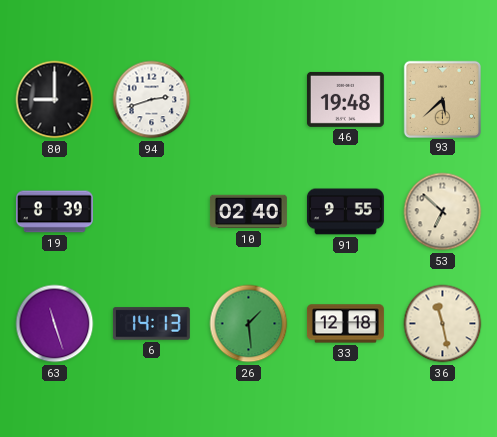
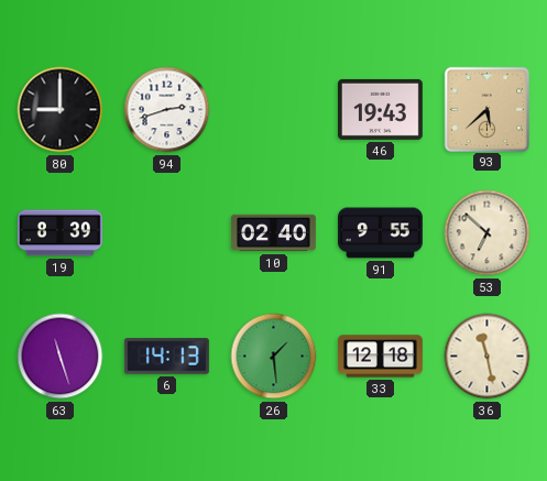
46: 19:48 -> 19:43 (380, 109)
